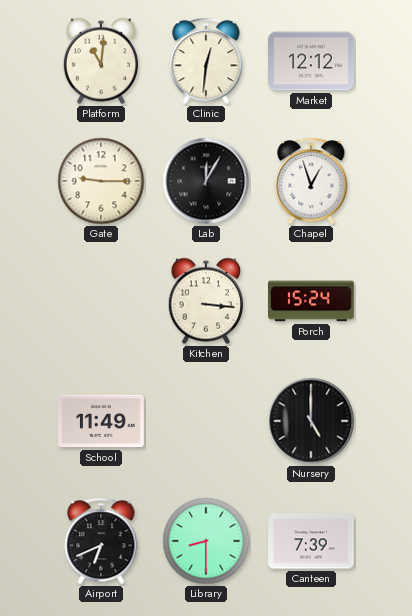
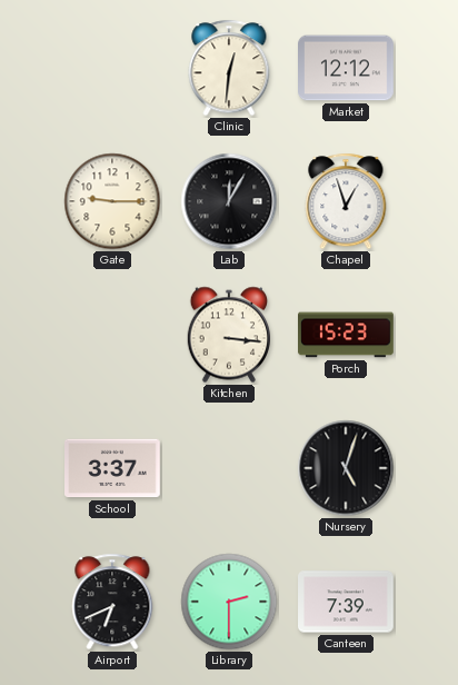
Platform: 11:01 -> none (100, 61)
Porch: 15:24 -> 15:23 (347, 335)
School: 11:49 -> 3:37 (113, 468)
Nursery: 5:00 -> 5:03 (346, 468)
Library: 8:30 -> 2:30 (229, 602)
